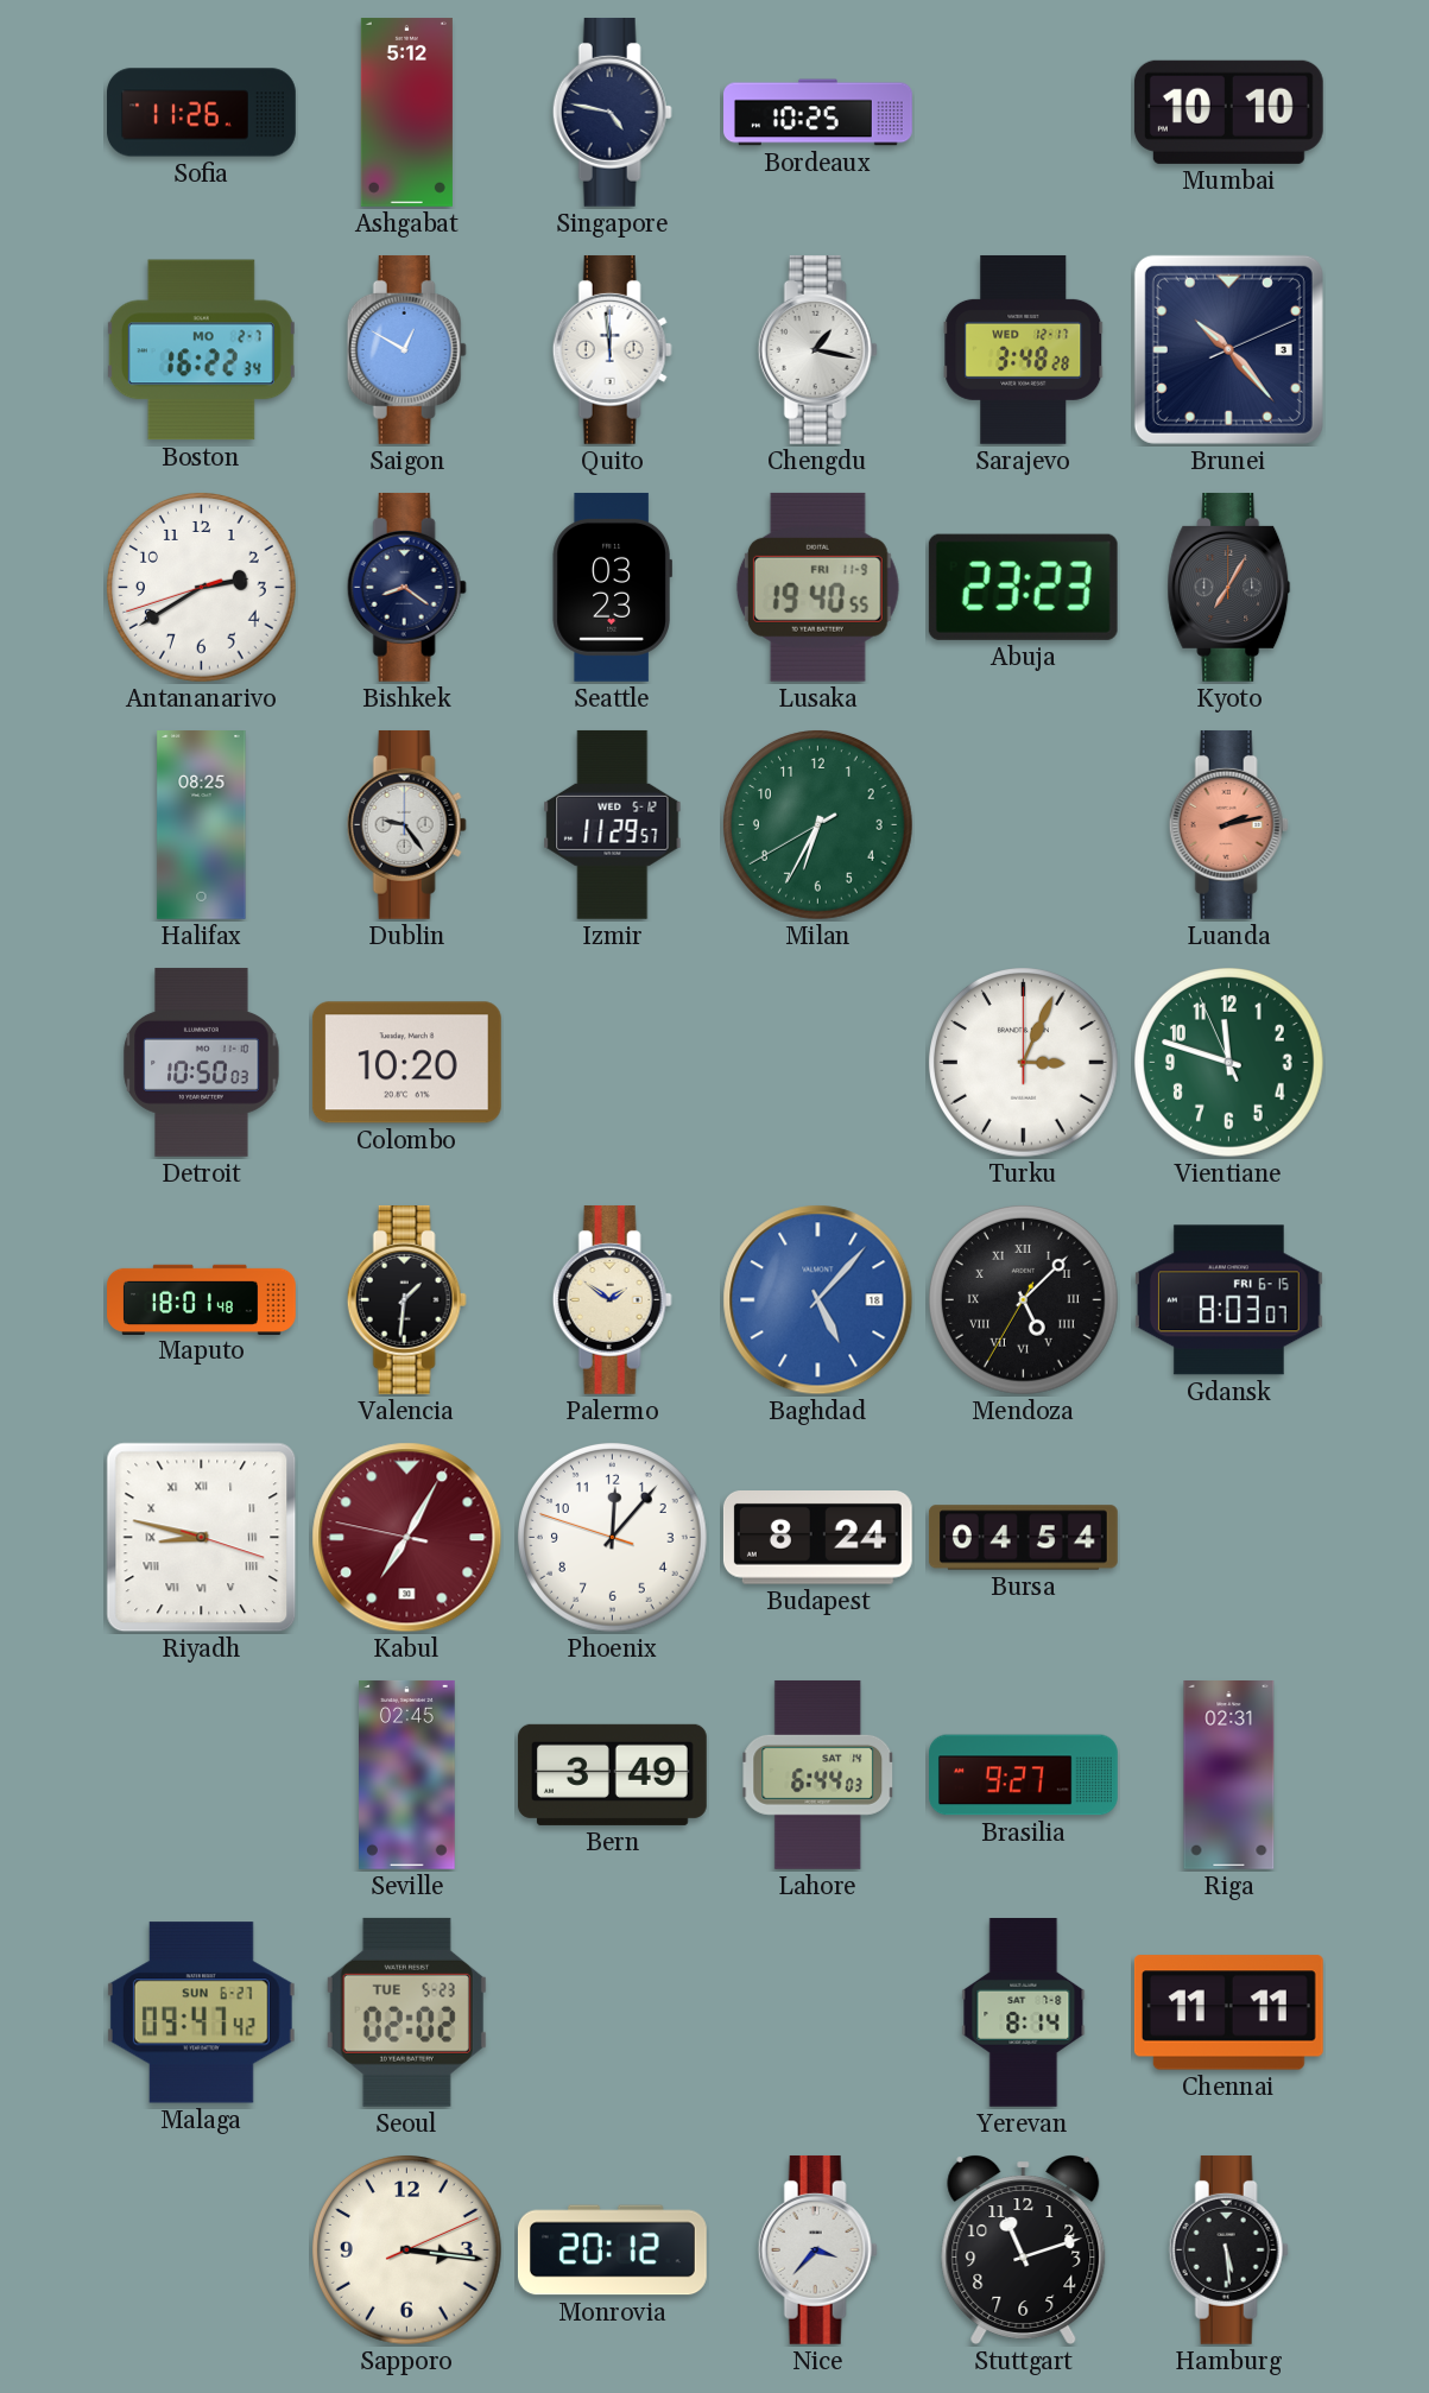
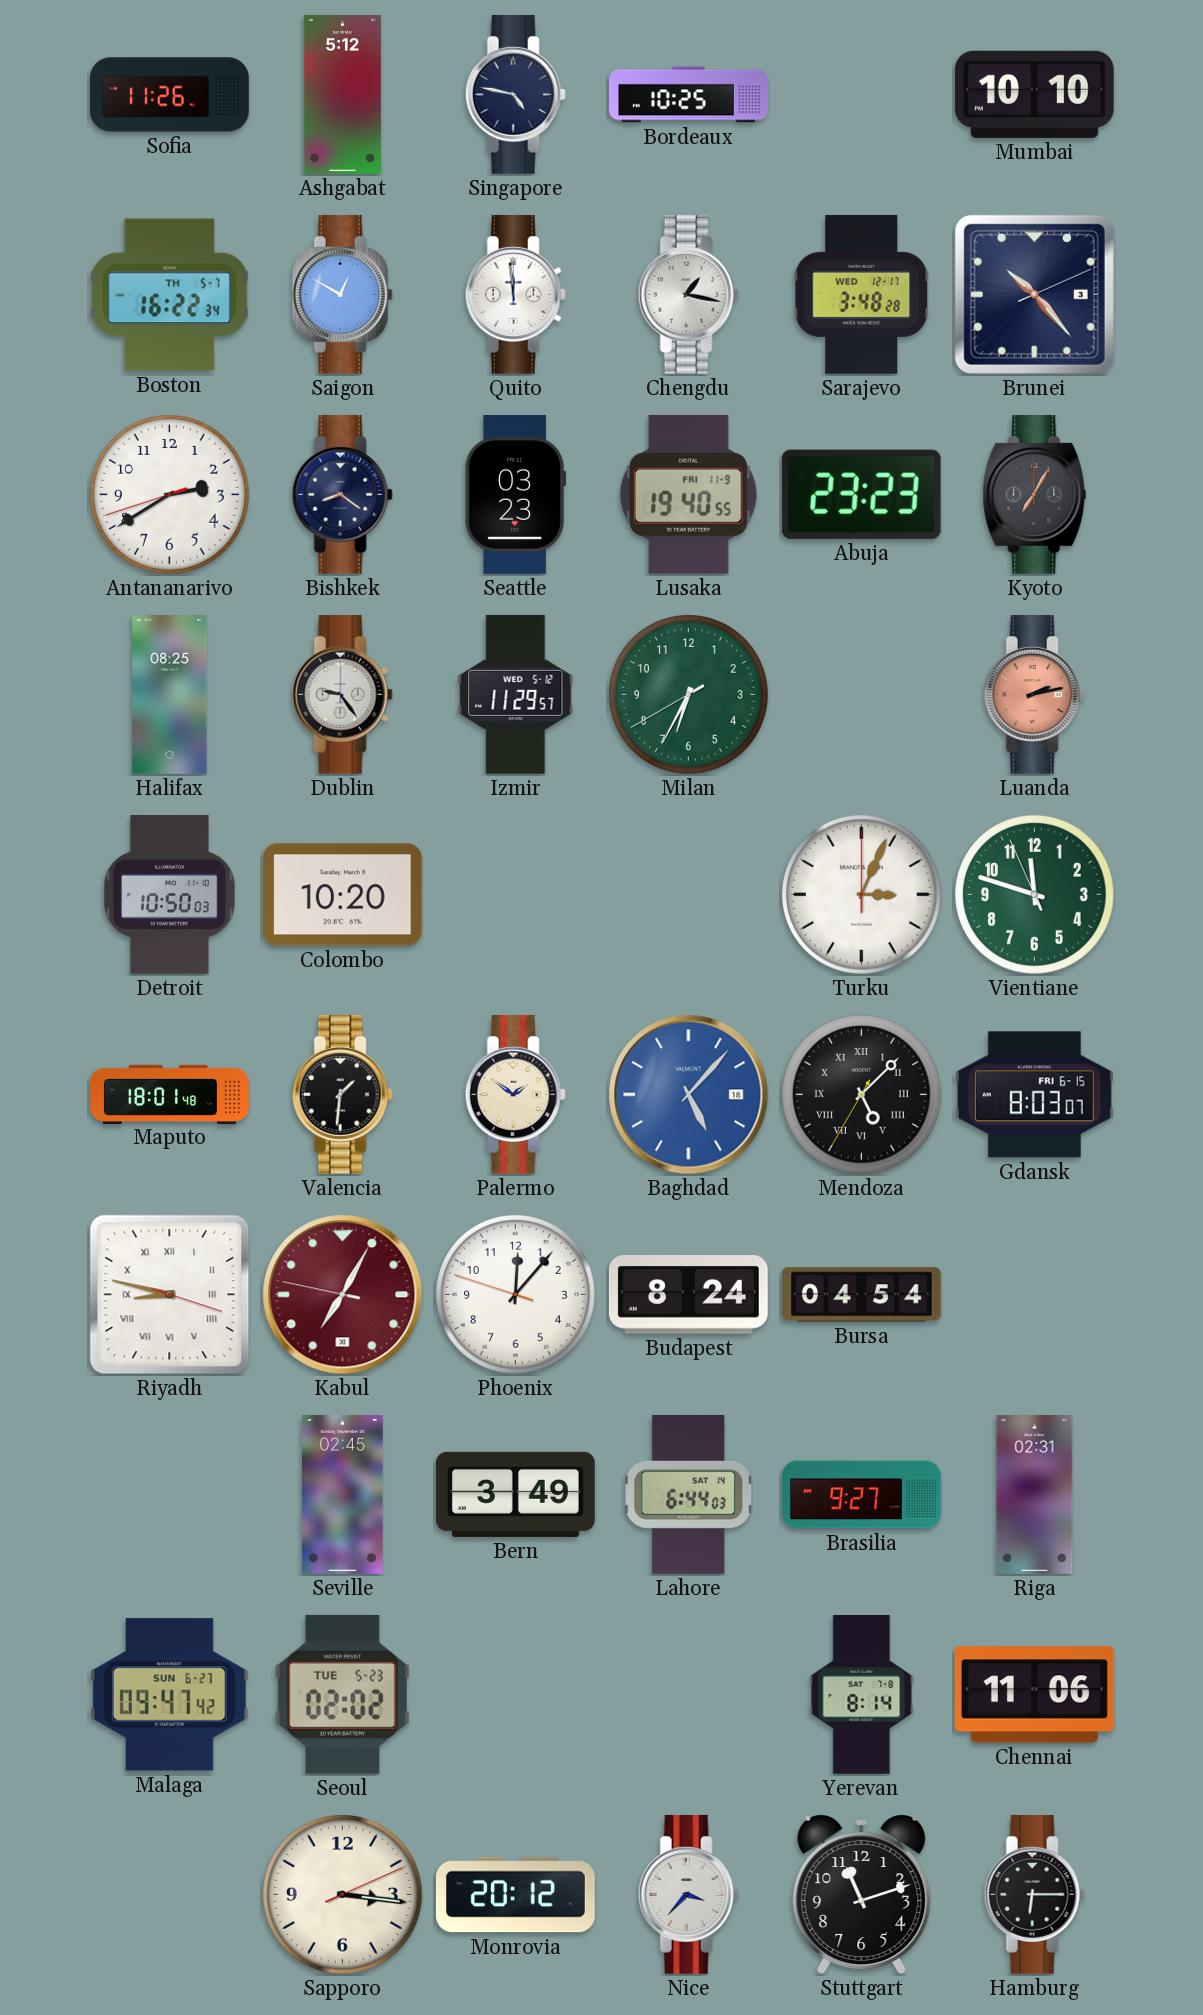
Boston date: MO 2-7 -> TH 5-7 (169, 295)
Chennai: 11:11 -> 11:06 (1034, 1695)
Hamburg: 5:29 -> 6:15 (1034, 1894)
